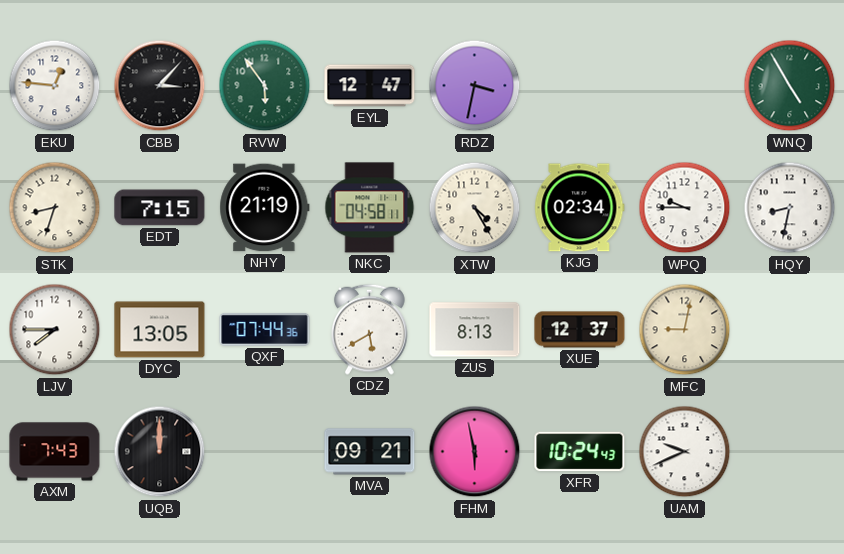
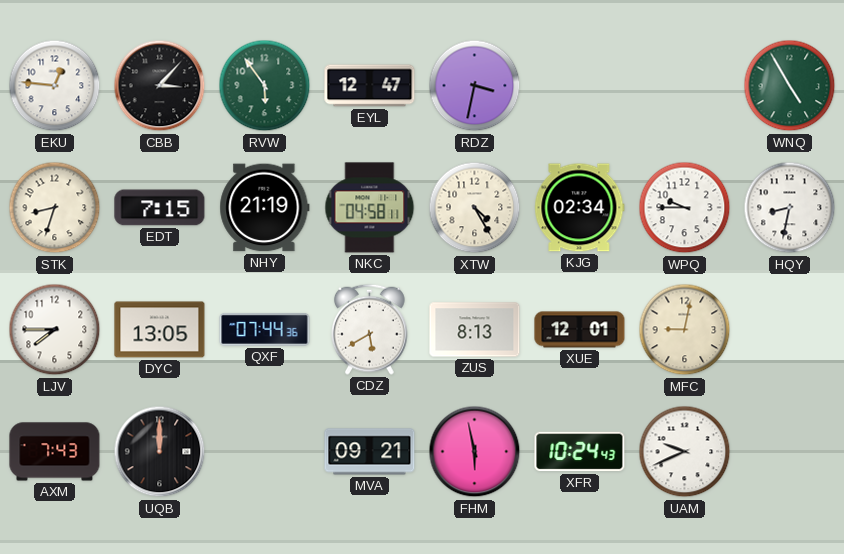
XUE: 12:37 -> 12:01 (580, 330)
